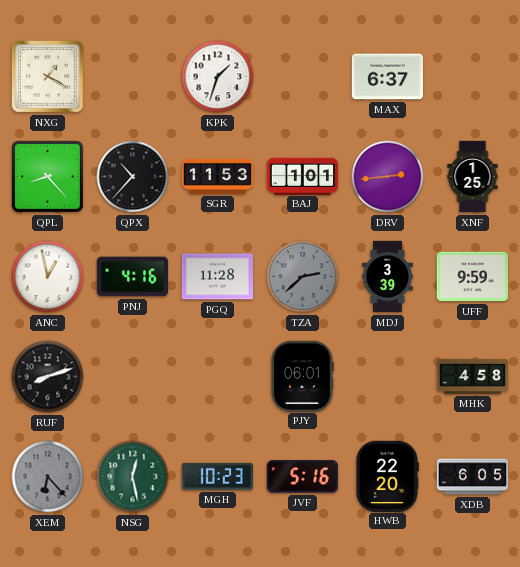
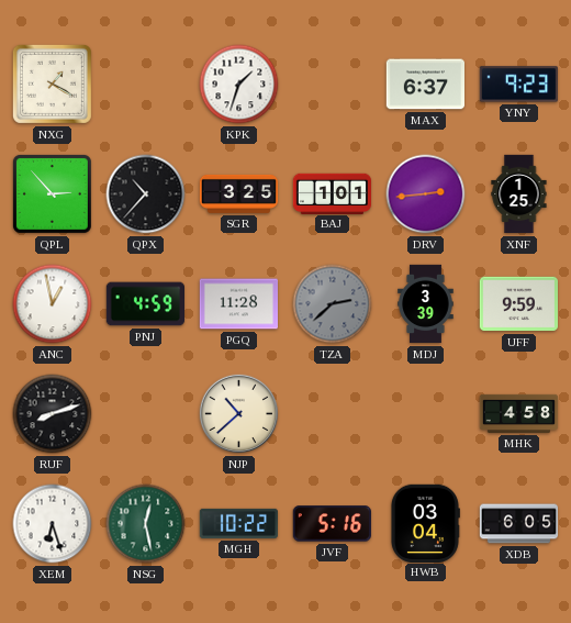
YNY: none -> 9:23 (518, 85)
QPL: 8:23 -> 2:53 (52, 193)
SGR: 11:53 -> 3:25 (238, 193)
PNJ: 4:16 -> 4:59 (145, 304)
NJP: none -> 10:38 (239, 414)
PJY: 06:01 -> none (302, 376)
XEM: 6:23 -> 6:27 (53, 524)
XEM dial: grey -> white (53, 524)
MGH: 10:23 -> 10:22 (238, 523)
HWB: 22:20 -> 03:04 (425, 523)
